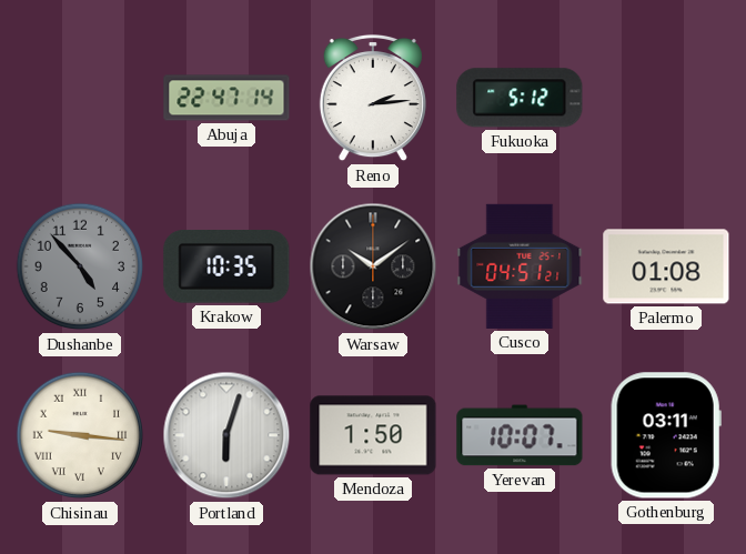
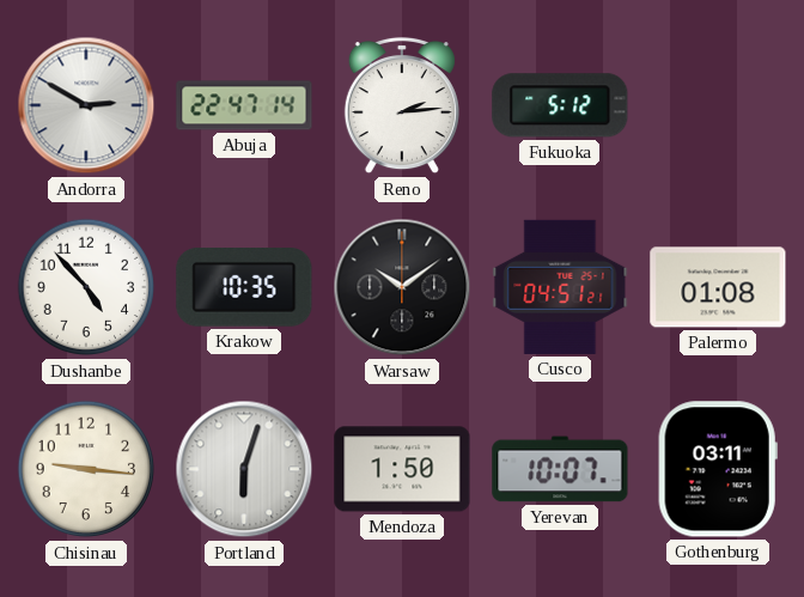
Andorra: none -> 2:50 (86, 105)
Dushanbe dial: grey -> white (86, 287)
Chisinau numerals: Roman -> Arabic (86, 469)
